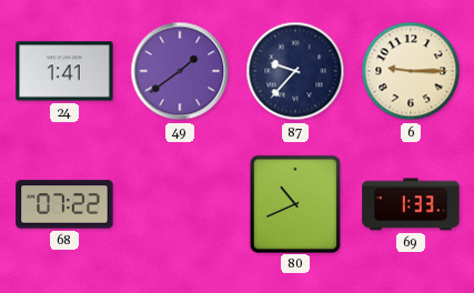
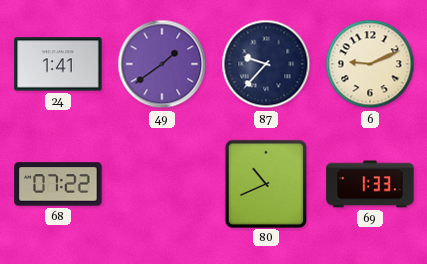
6: 9:15 -> 9:11 (370, 64)
